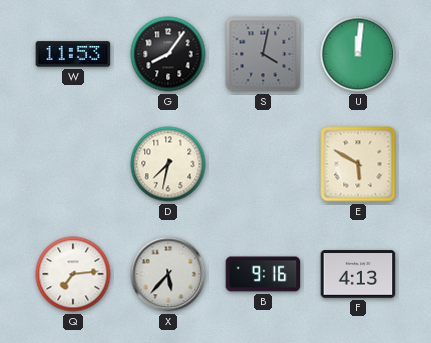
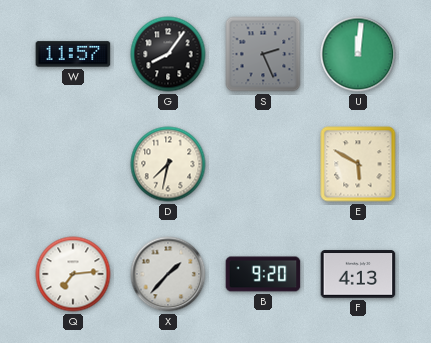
W: 11:53 -> 11:57 (73, 54)
S: 4:02 -> 2:26 (263, 54)
X: 5:37 -> 1:37 (168, 274)
B: 9:16 -> 9:20 (263, 274)
